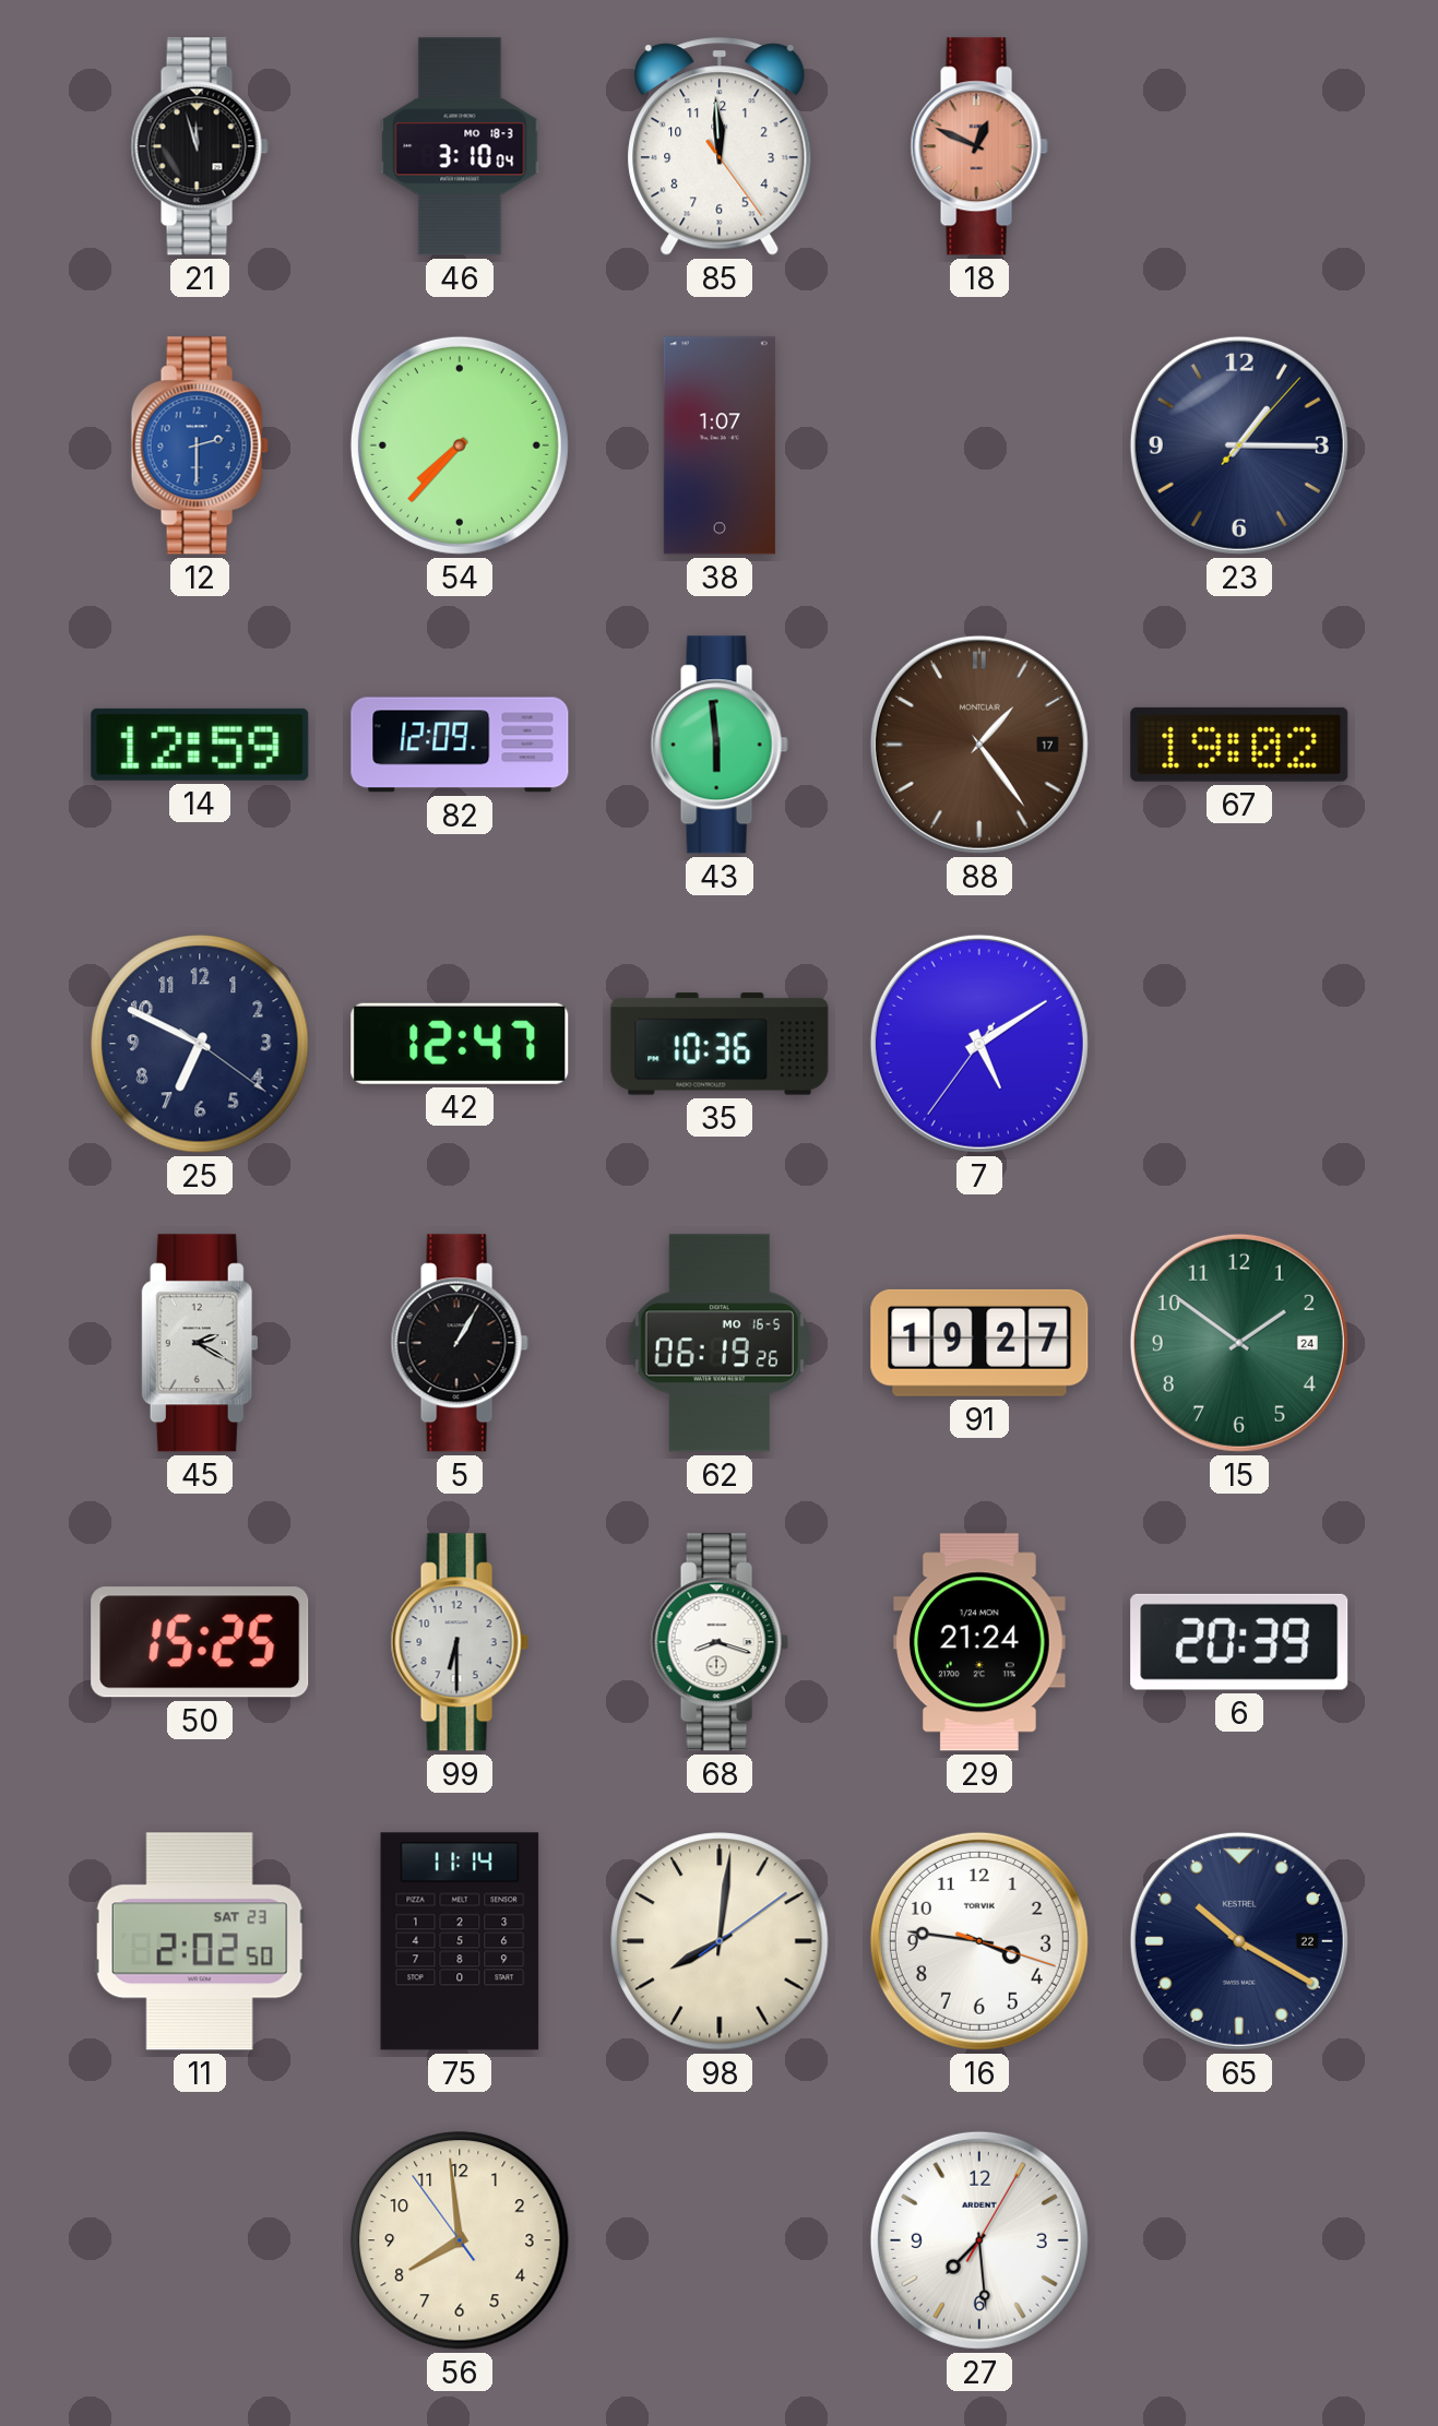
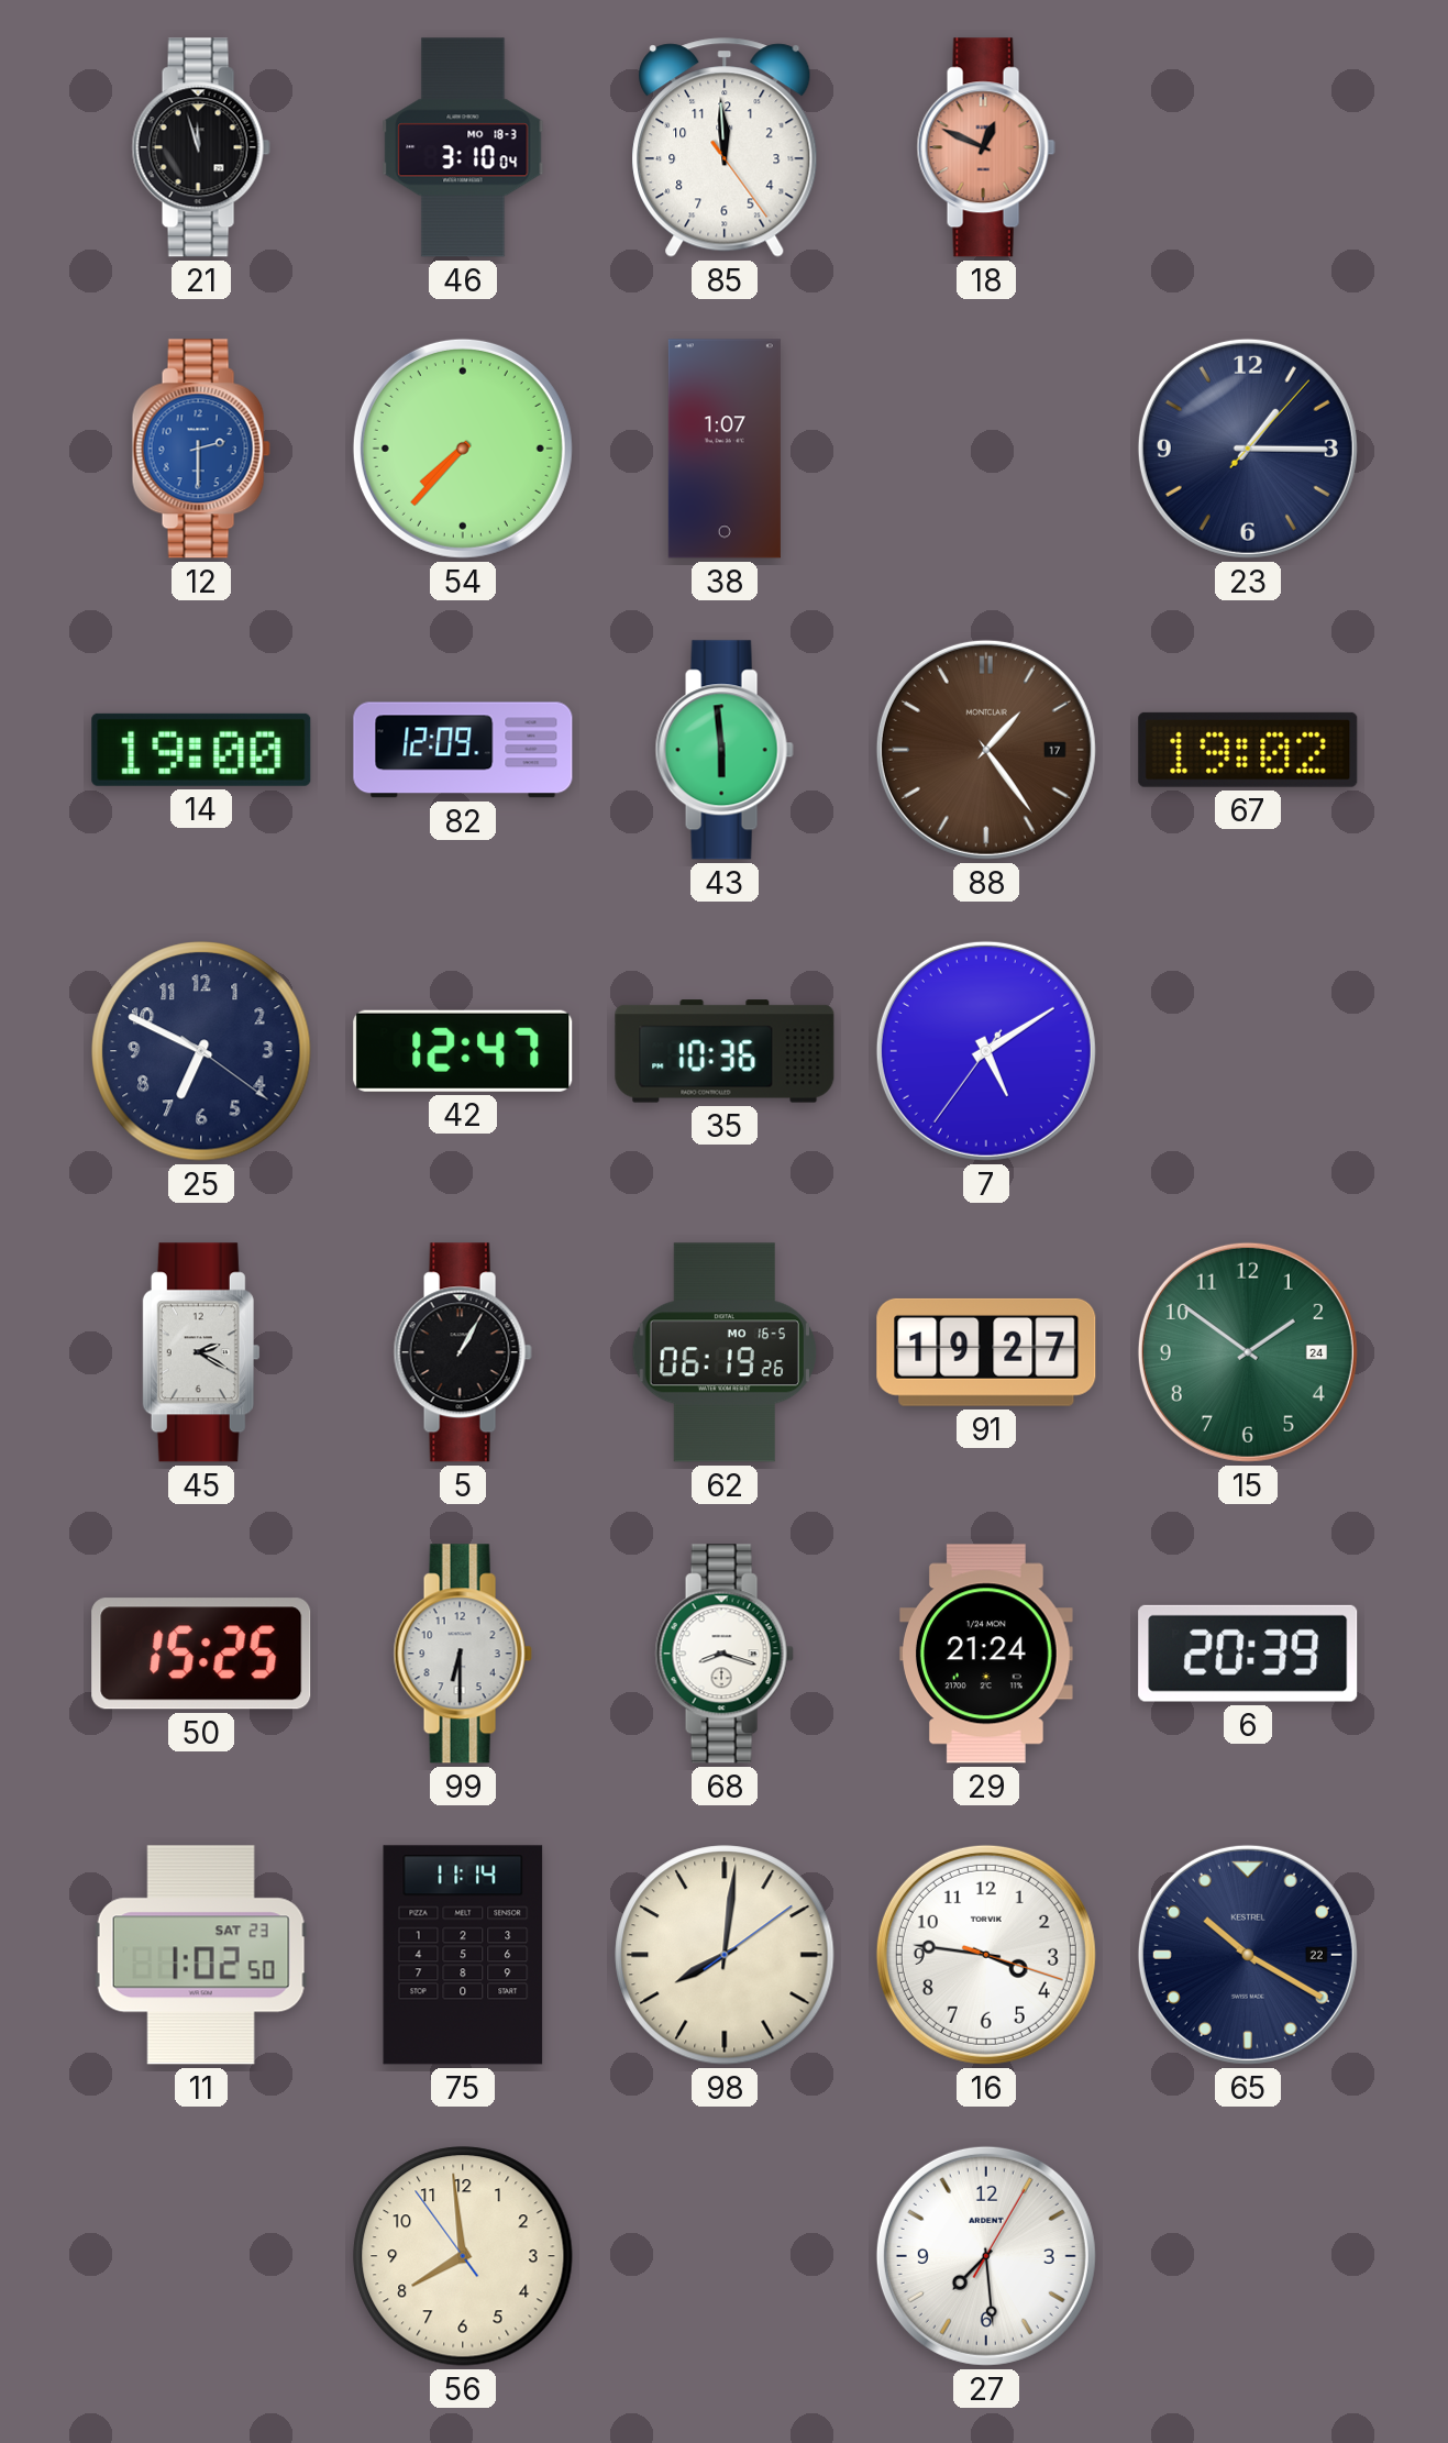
14: 12:59 -> 19:00 (201, 750)
11: 2:02 -> 1:02 (201, 1955)
